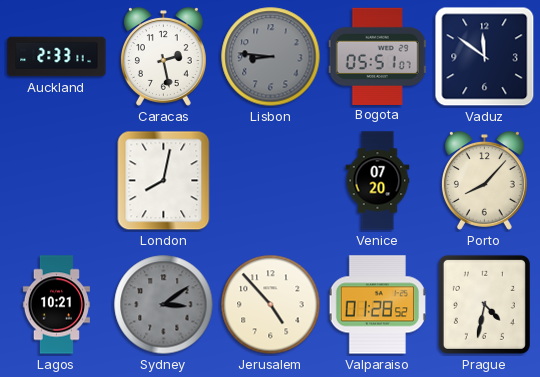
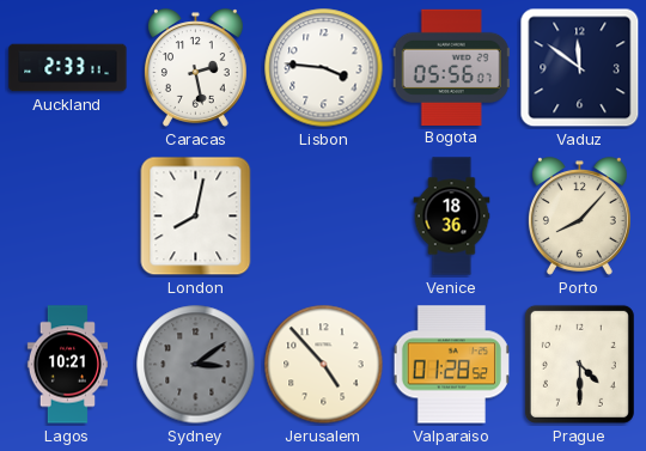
Lisbon: 8:46 -> 3:46 (324, 68)
Lisbon dial: grey -> white (324, 68)
Bogota: 05:51 -> 05:56 (451, 67)
Venice: 07:20 -> 18:36 (452, 217)
Prague: 4:32 -> 4:30 (579, 364)
